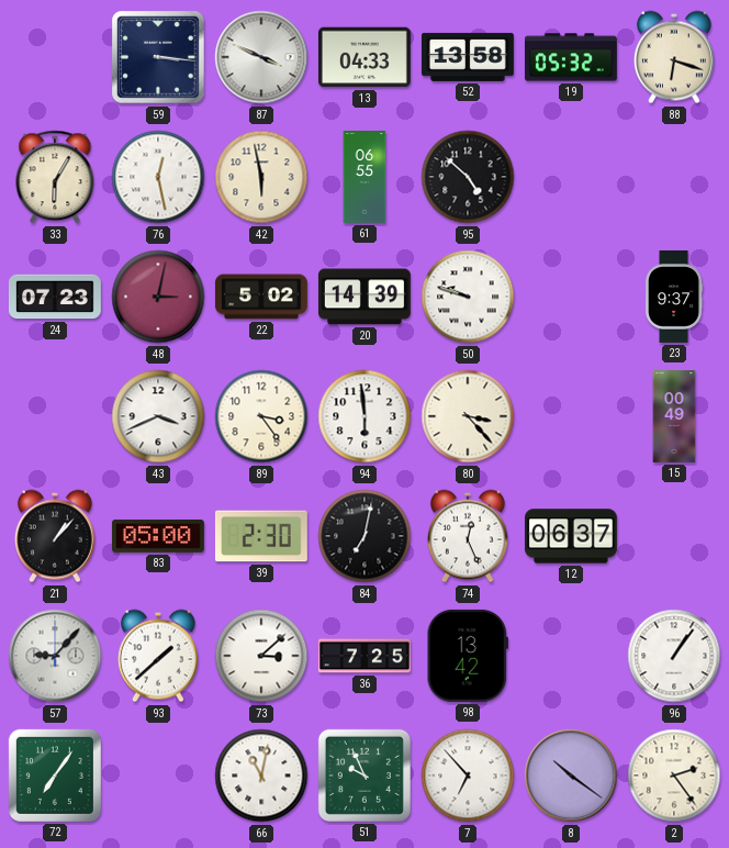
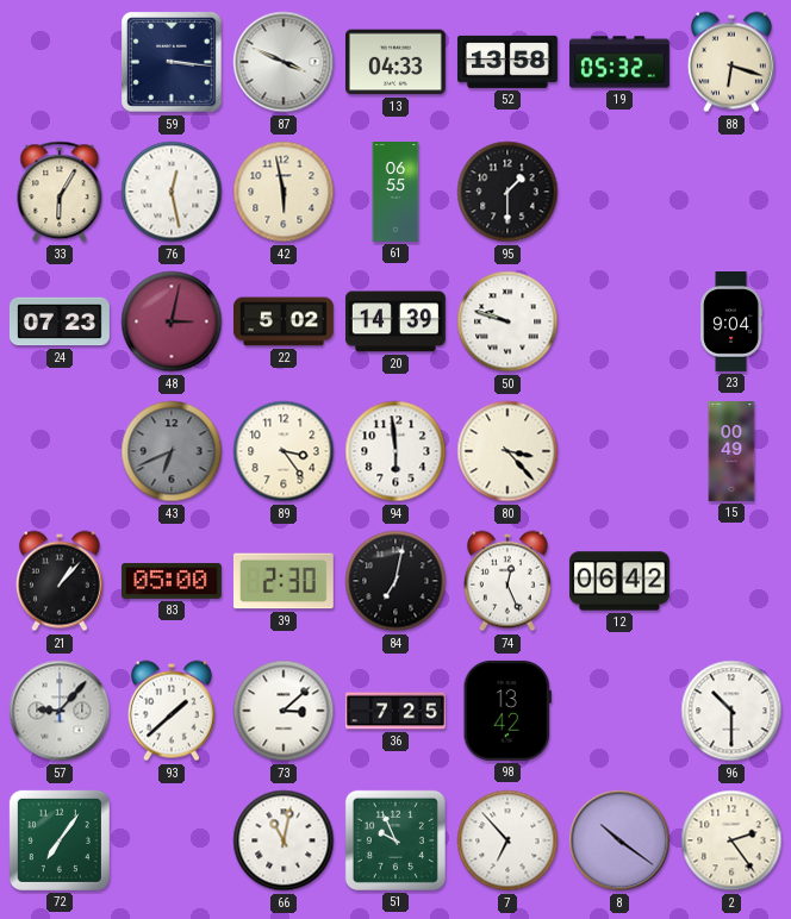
95: 4:52 -> 1:30 (507, 192)
23: 9:37 -> 9:04 (731, 323)
43: 3:41 -> 6:41 (172, 451)
43 dial: white -> grey (172, 451)
12: 06:37 -> 06:42 (619, 581)
96: 1:06 -> 10:30 (731, 711)
